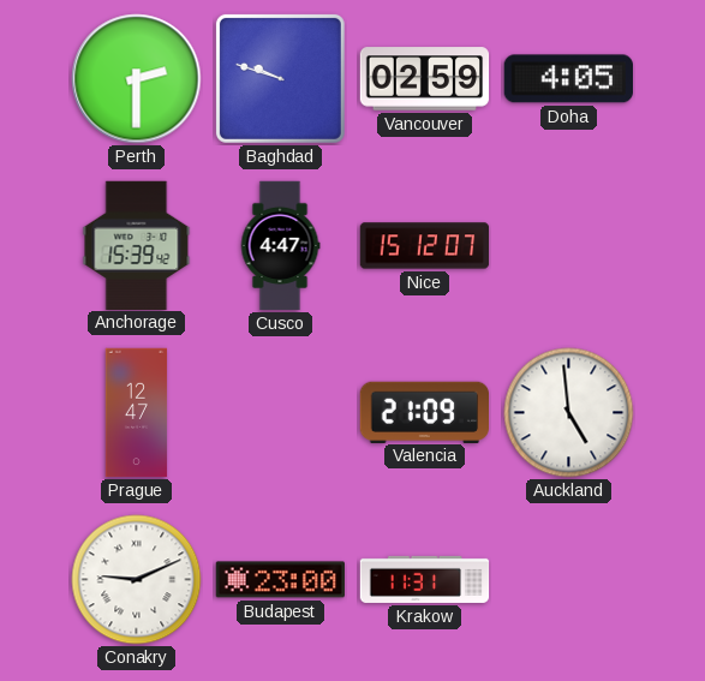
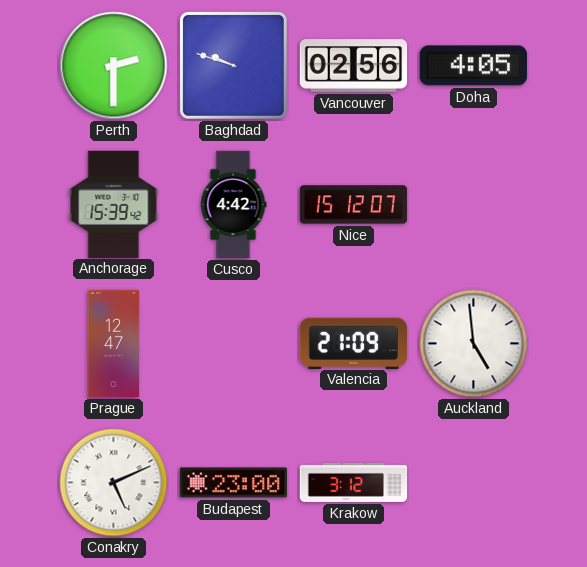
Vancouver: 02:59 -> 02:56 (354, 66)
Cusco: 4:47 -> 4:42 (233, 205)
Conakry: 9:11 -> 5:11 (114, 483)
Krakow: 11:31 -> 3:12 (354, 482)
